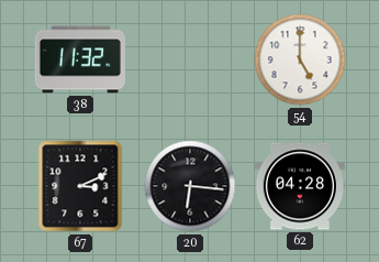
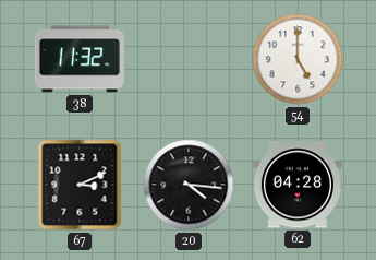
20: 6:16 -> 4:16 (189, 185)
